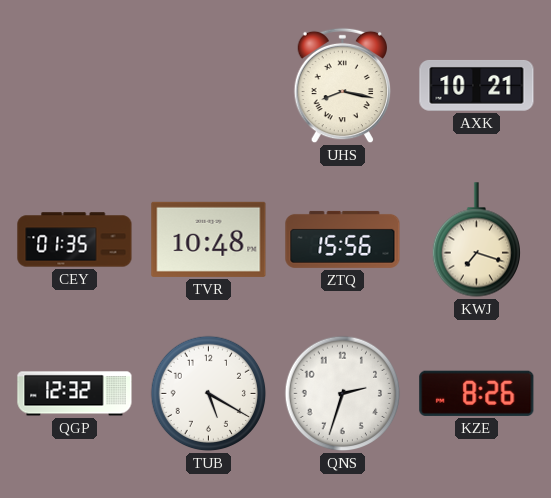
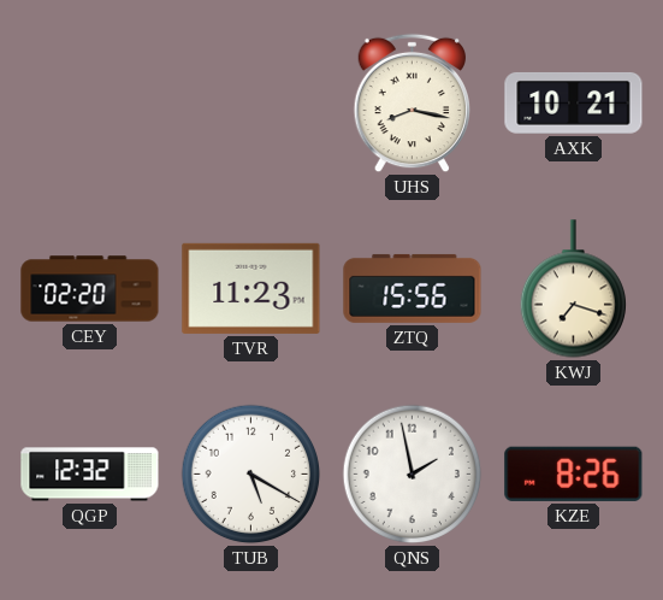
CEY: 01:35 -> 02:20 (90, 289)
TVR: 10:48 -> 11:23 (251, 288)
QNS: 2:33 -> 1:58 (413, 475)
